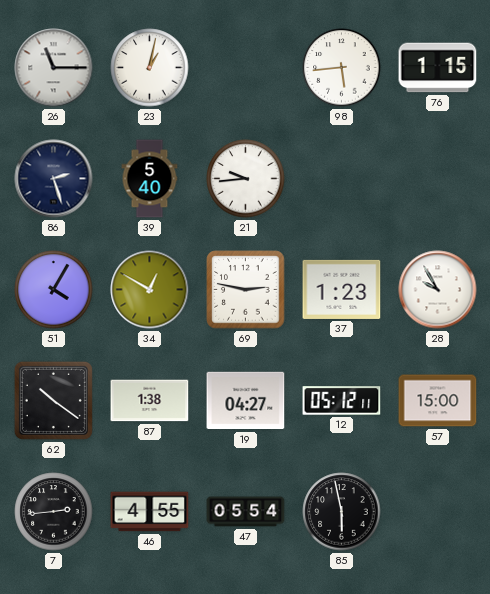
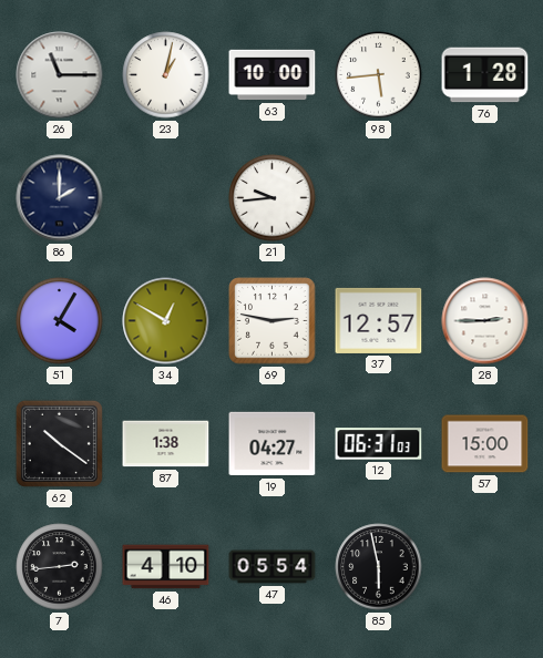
63: none -> 10:00 (273, 75)
76: 1:15 -> 1:28 (485, 75)
86: 2:27 -> 2:00 (60, 198)
39: 5:40 -> none (150, 179)
37: 1:23 -> 12:57 (379, 320)
28: 9:55 -> 2:45 (485, 321)
12: 05:12 -> 06:31 (379, 444)
46: 4:55 -> 4:10 (166, 567)
